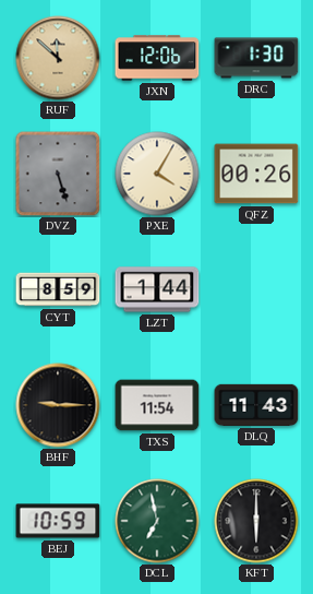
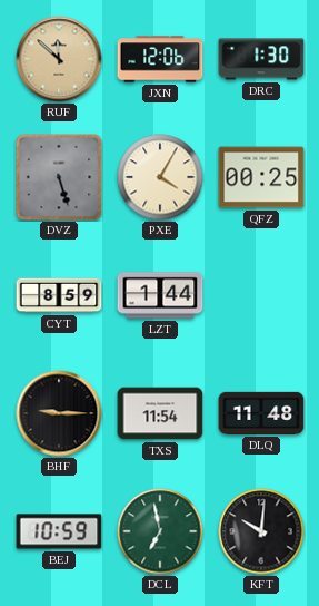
QFZ: 00:26 -> 00:25 (261, 177)
DLQ: 11:43 -> 11:48 (261, 413)
KFT: 6:00 -> 10:01 (261, 531)
